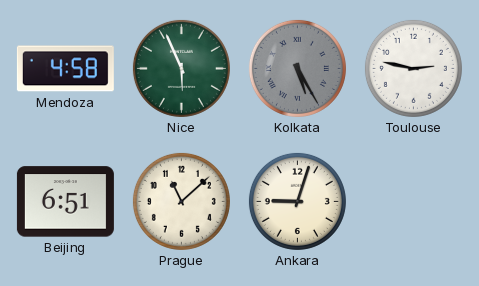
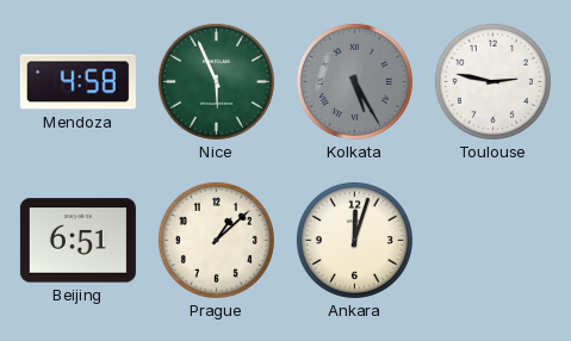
Prague: 11:08 -> 1:08 (216, 240)
Ankara: 9:03 -> 12:03 (354, 240)
